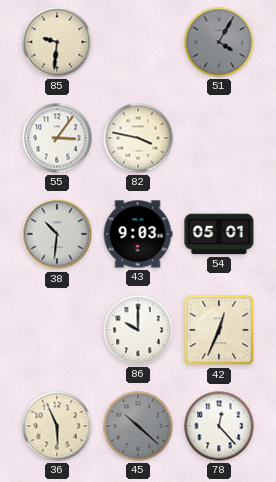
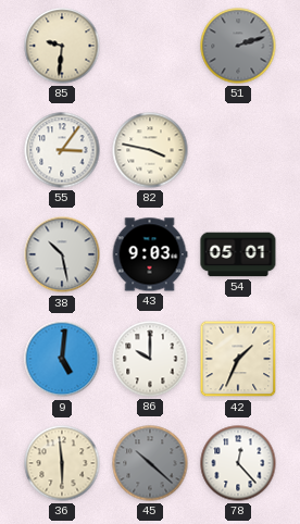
51: 4:05 -> 2:12 (238, 46)
38: 10:31 -> 10:28 (62, 254)
9: none -> 5:01 (62, 359)
42: 12:34 -> 1:34 (238, 359)
36: 5:56 -> 5:59 (62, 463)
